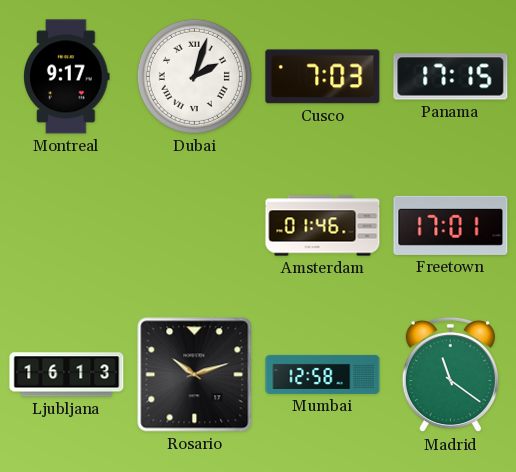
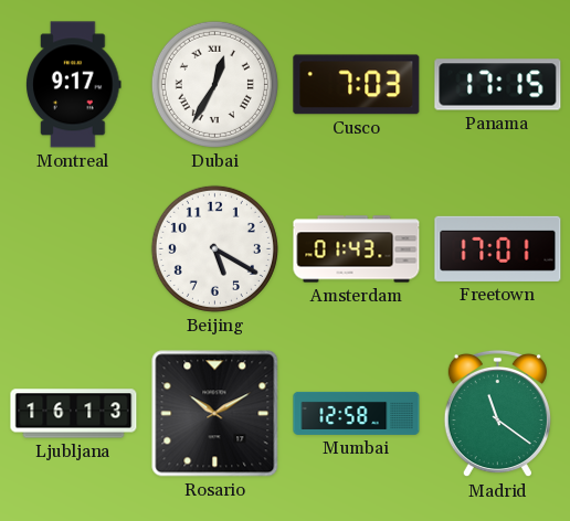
Dubai: 2:03 -> 12:35 (214, 84)
Beijing: none -> 5:20 (214, 248)
Amsterdam: 01:46 -> 01:43 (357, 249)
Rosario: 10:12 -> 10:10 (215, 414)
